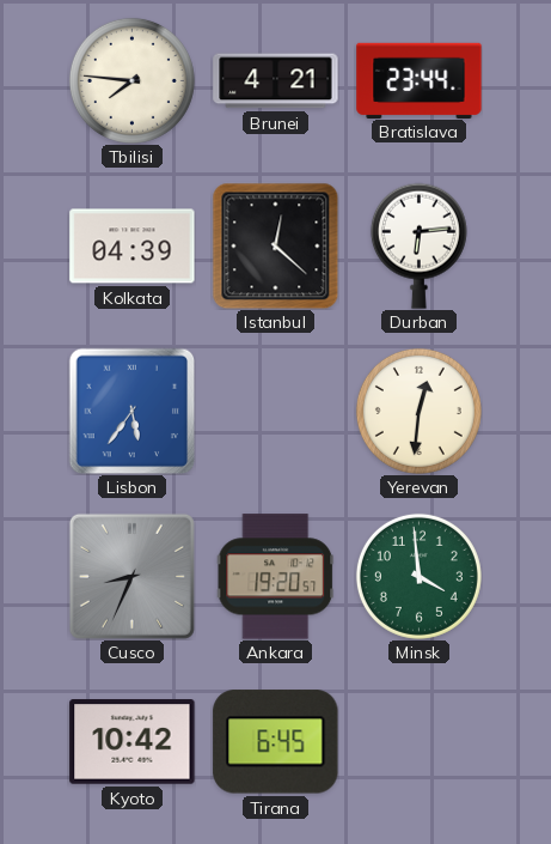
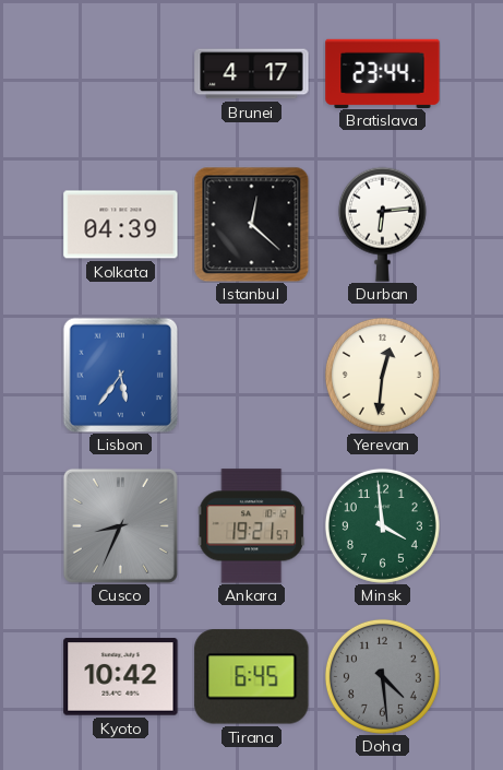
Tbilisi: 7:46 -> none (131, 80)
Brunei: 4:21 -> 4:17 (252, 74)
Ankara: 19:20 -> 19:21 (252, 526)
Doha: none -> 4:29 (382, 676)
